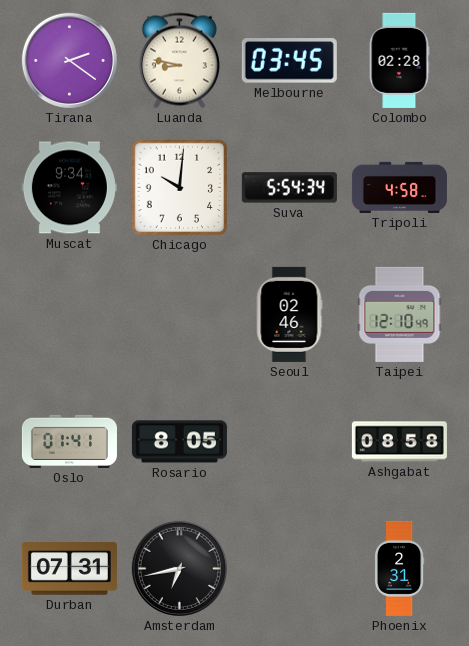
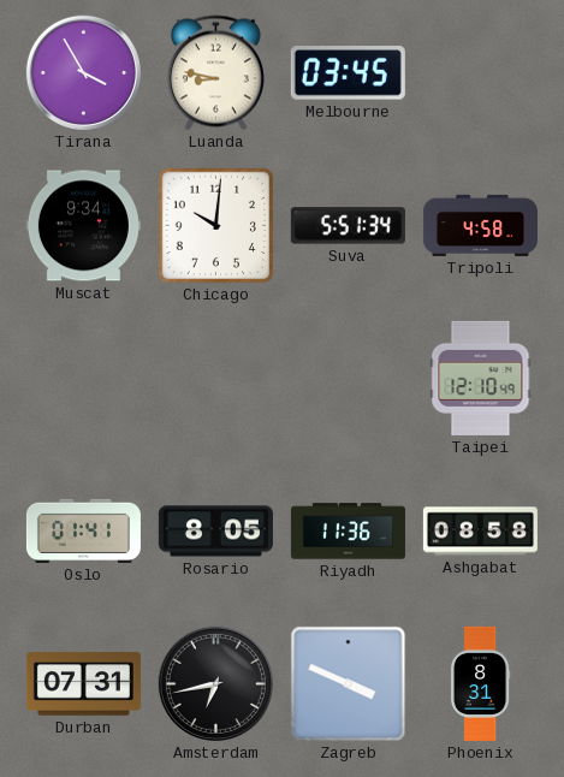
Tirana: 2:21 -> 3:55 (83, 72)
Colombo: 02:28 -> none (399, 60)
Suva: 5:54 -> 5:51 (348, 226)
Seoul: 02:46 -> none (289, 314)
Riyadh: none -> 11:36 (348, 532)
Zagreb: none -> 3:49 (349, 684)
Phoenix: 2:31 -> 8:31 (480, 683)
